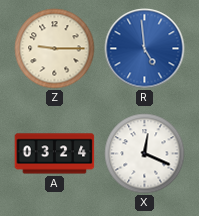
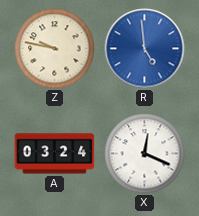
Z: 9:15 -> 9:47 (55, 49)
